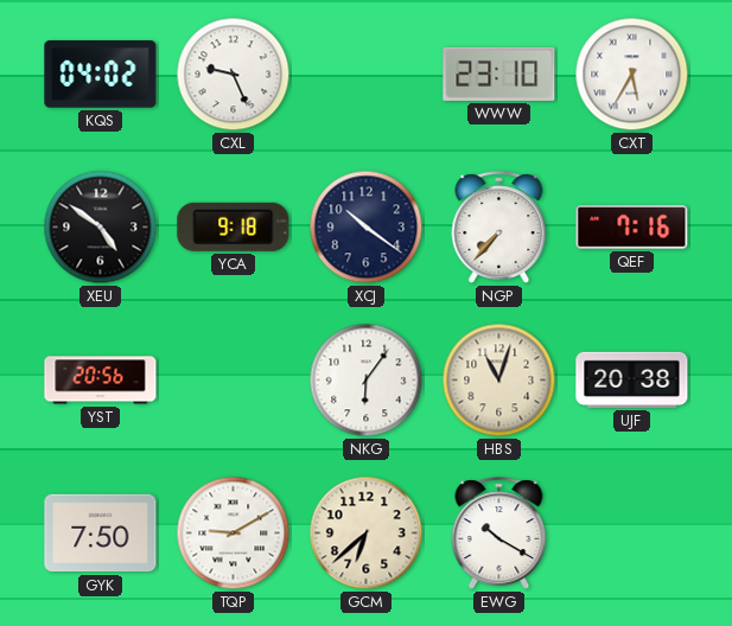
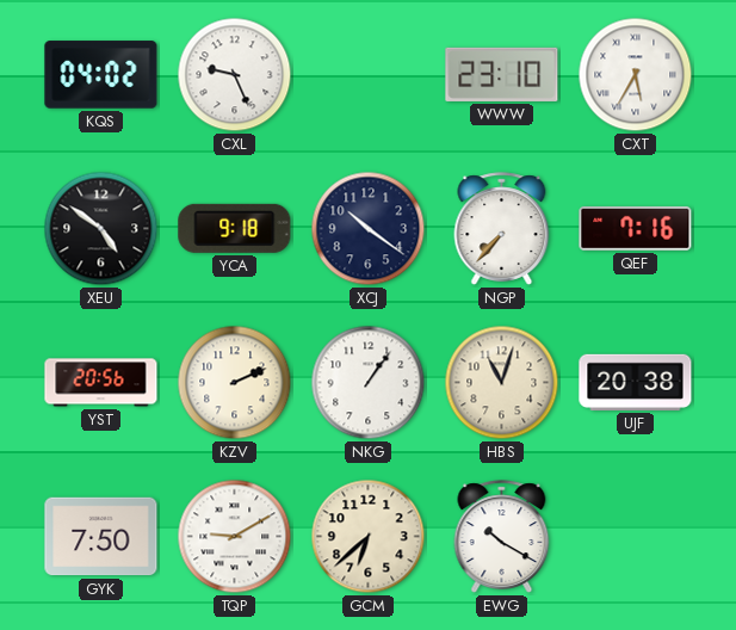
KZV: none -> 2:11 (235, 383)
NKG: 6:06 -> 1:06 (369, 383)
